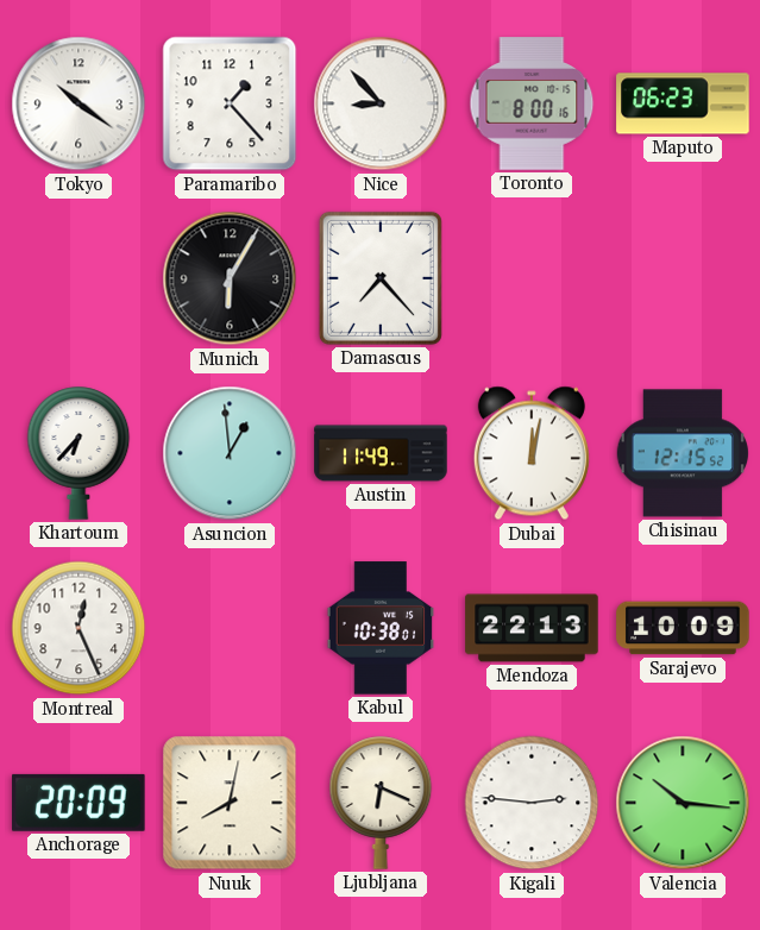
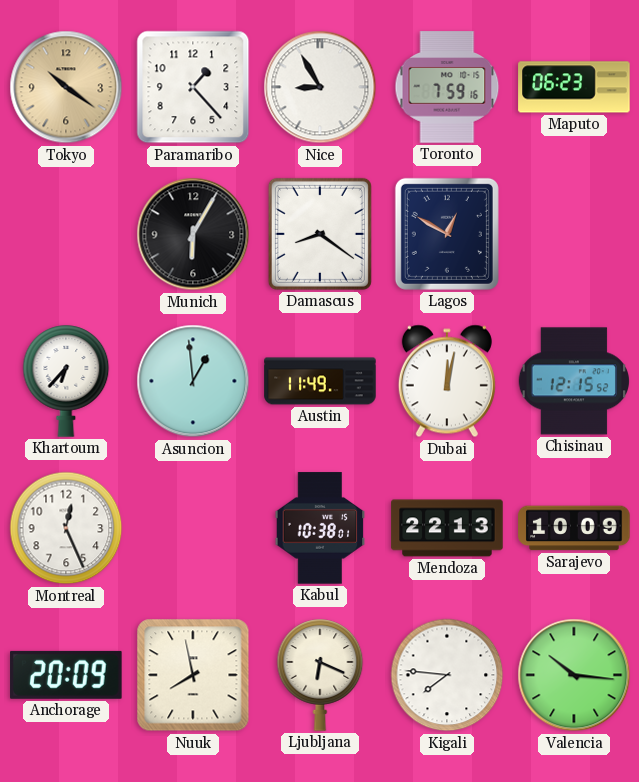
Tokyo dial: white -> champagne (66, 87)
Nice: 8:53 -> 8:55 (320, 87)
Toronto: 8:00 -> 7:59 (447, 87)
Damascus: 7:23 -> 8:21 (320, 234)
Lagos: none -> 12:50 (447, 234)
Nuuk: 8:02 -> 7:58 (193, 675)
Kigali: 2:46 -> 7:46 (447, 675)
